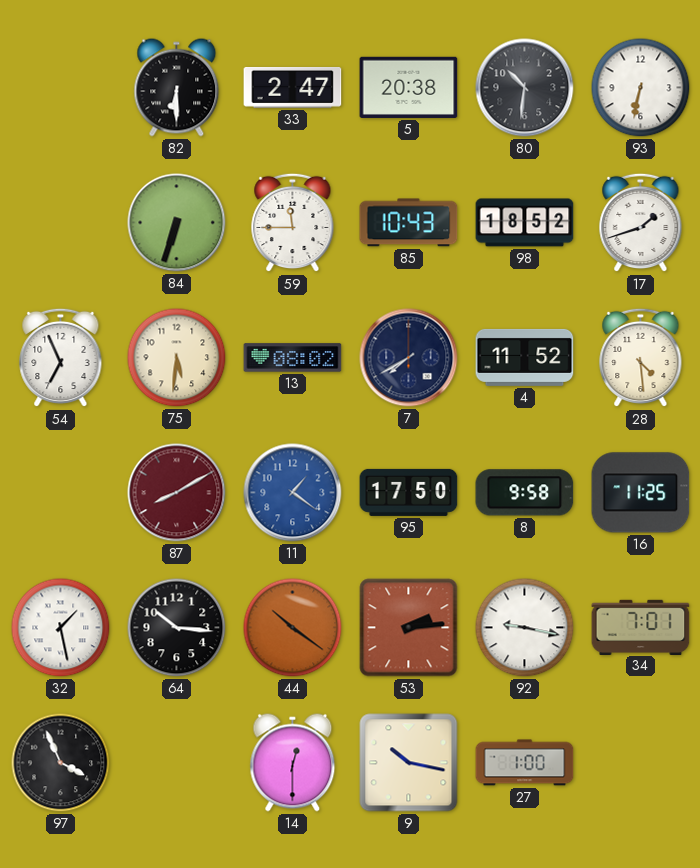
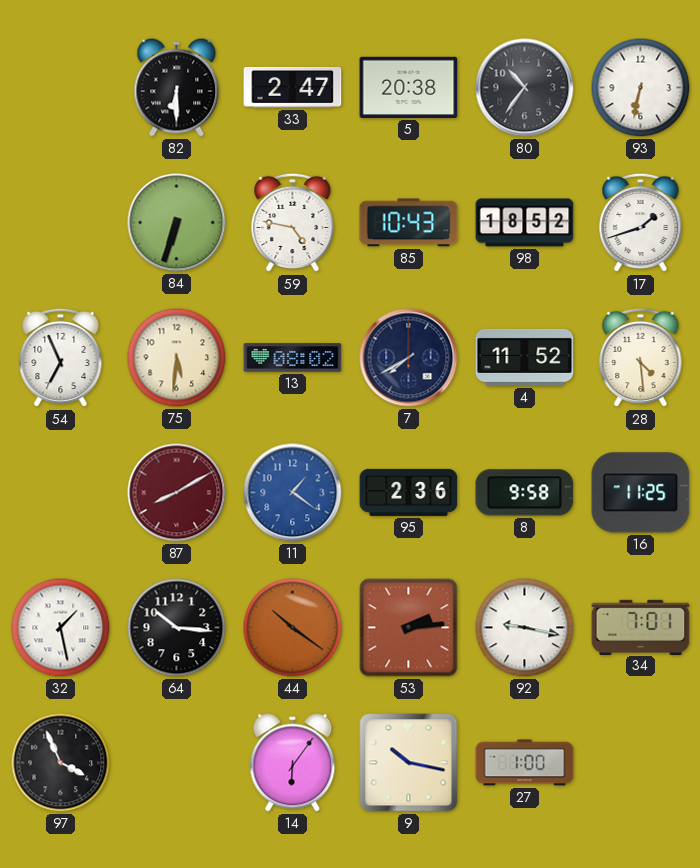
80: 10:31 -> 10:36 (525, 88)
59: 11:45 -> 4:47 (293, 223)
95: 17:50 -> 2:36 (409, 492)
14: 12:30 -> 6:06 (293, 763)
